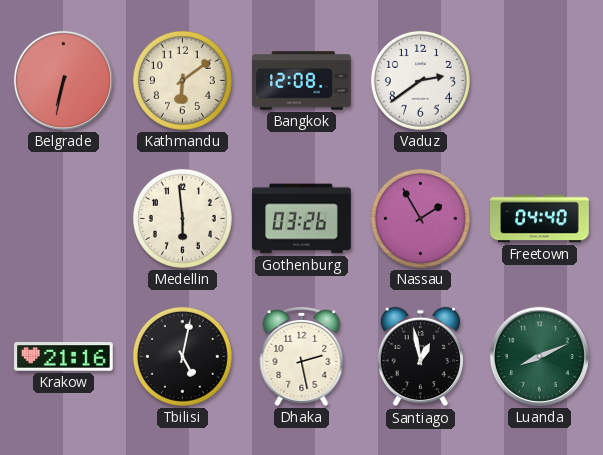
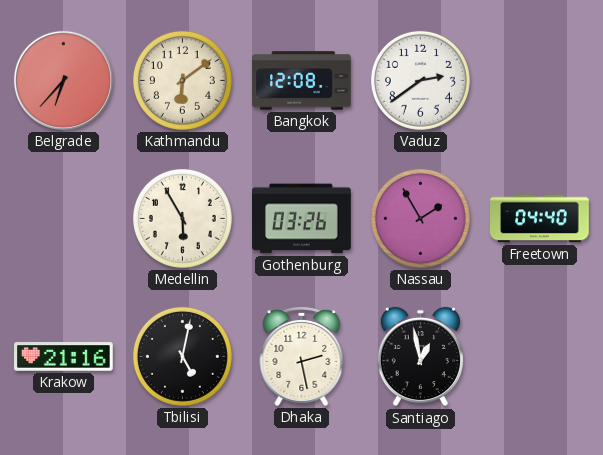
Belgrade: 6:32 -> 6:37 (63, 80)
Medellin: 5:59 -> 5:55 (182, 218)
Luanda: 8:11 -> none (539, 356)
